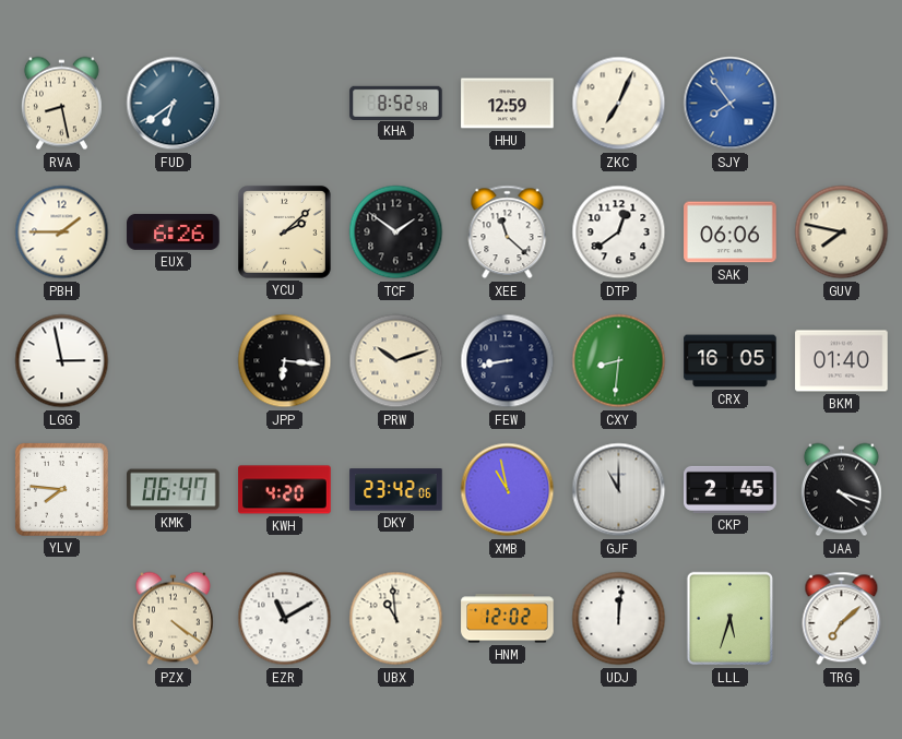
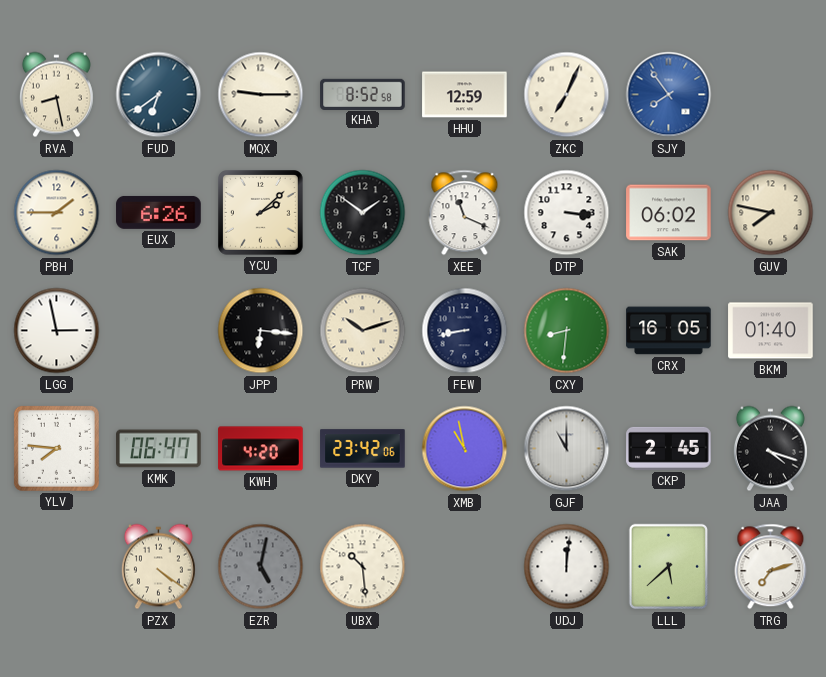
MQX: none -> 9:15 (261, 95)
XEE: 11:22 -> 11:19 (465, 213)
DTP: 12:39 -> 3:16 (567, 213)
SAK: 06:06 -> 06:02 (669, 213)
EZR: 11:10 -> 5:02 (261, 567)
EZR dial: white -> grey (261, 567)
UBX: 10:59 -> 10:29 (363, 567)
HNM: 12:02 -> none (508, 619)
LLL: 5:33 -> 5:38 (669, 567)
TRG: 7:08 -> 7:12 (771, 567)
